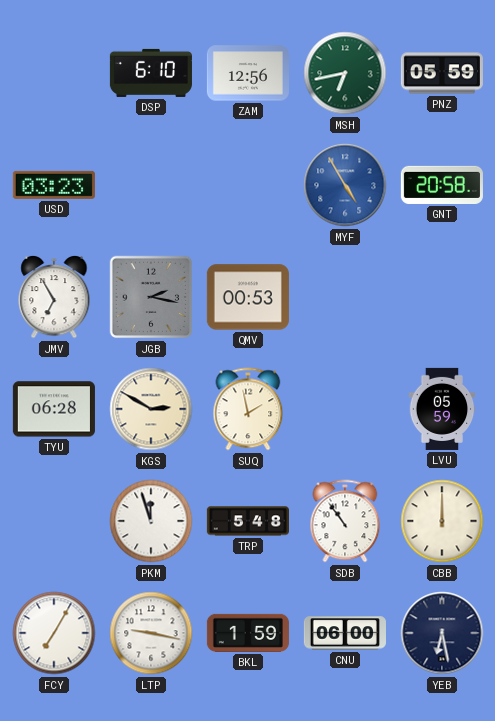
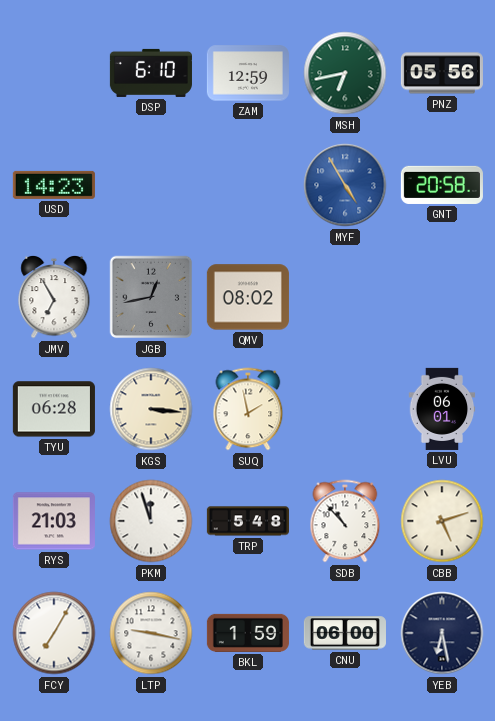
ZAM: 12:56 -> 12:59 (248, 73)
PNZ: 05:59 -> 05:56 (442, 73)
USD: 03:23 -> 14:23 (54, 185)
JGB: 2:17 -> 12:43 (151, 297)
QMV: 00:53 -> 08:02 (248, 297)
KGS: 2:50 -> 3:16 (151, 409)
LVU: 05:59 -> 06:01 (442, 409)
RYS: none -> 21:03 (54, 521)
SDB: 10:54 -> 10:53 (345, 521)
CBB: 12:00 -> 5:12 (442, 521)
